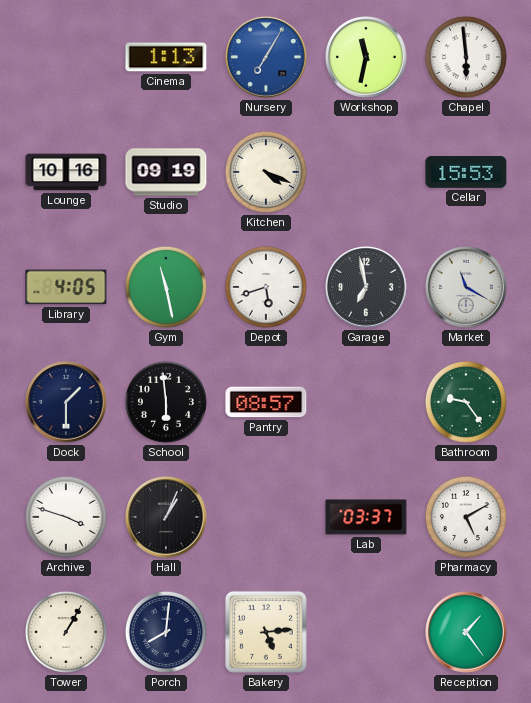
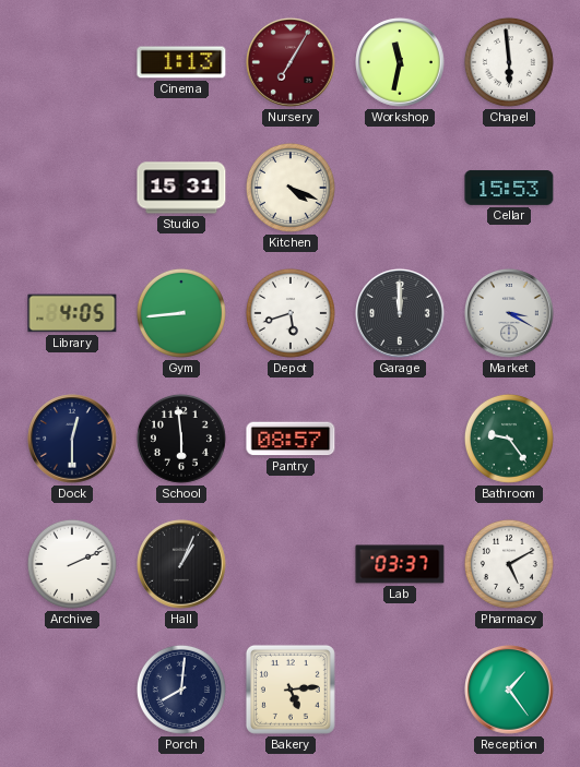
Nursery dial: blue -> burgundy (291, 62)
Lounge: 10:16 -> none (66, 172)
Studio: 09:19 -> 15:31 (181, 188)
Gym: 11:28 -> 8:44 (181, 313)
Garage: 6:58 -> 12:00 (400, 313)
Market: 11:20 -> 3:20 (509, 313)
Dock: 1:30 -> 12:30 (72, 439)
Archive: 3:48 -> 2:11 (72, 564)
Tower: 1:05 -> none (66, 632)
